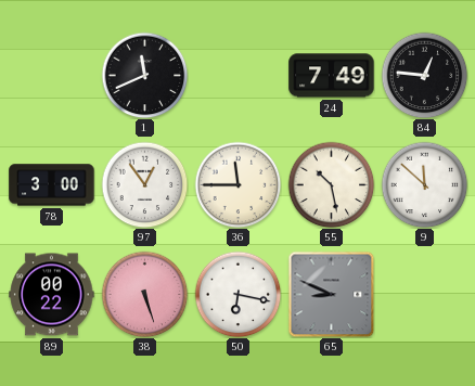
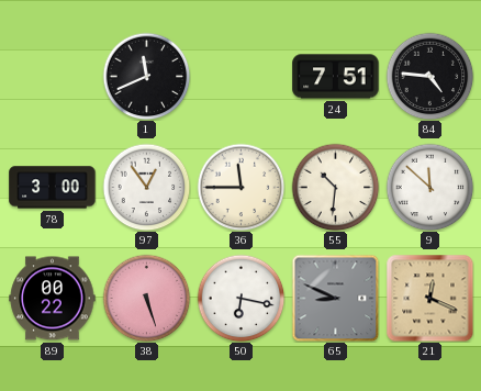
24: 7:49 -> 7:51 (336, 77)
84: 12:46 -> 4:46 (429, 76)
55: 10:28 -> 10:31 (335, 187)
21: none -> 12:19 (429, 298)
